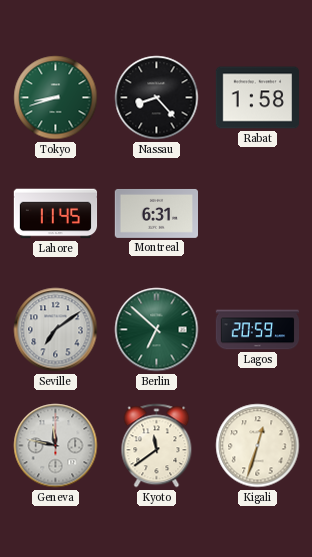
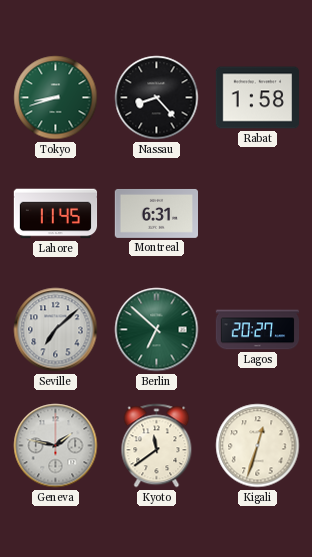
Seville: 7:09 -> 7:08 (56, 330)
Lagos: 20:59 -> 20:27 (258, 330)
Geneva: 11:47 -> 1:47 (56, 446)
